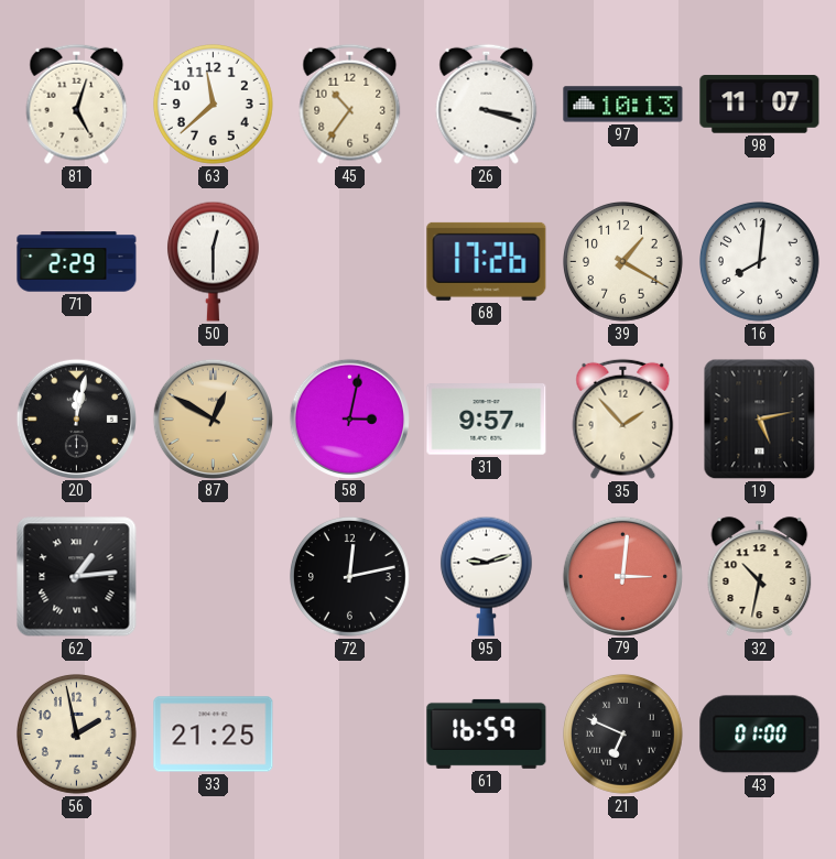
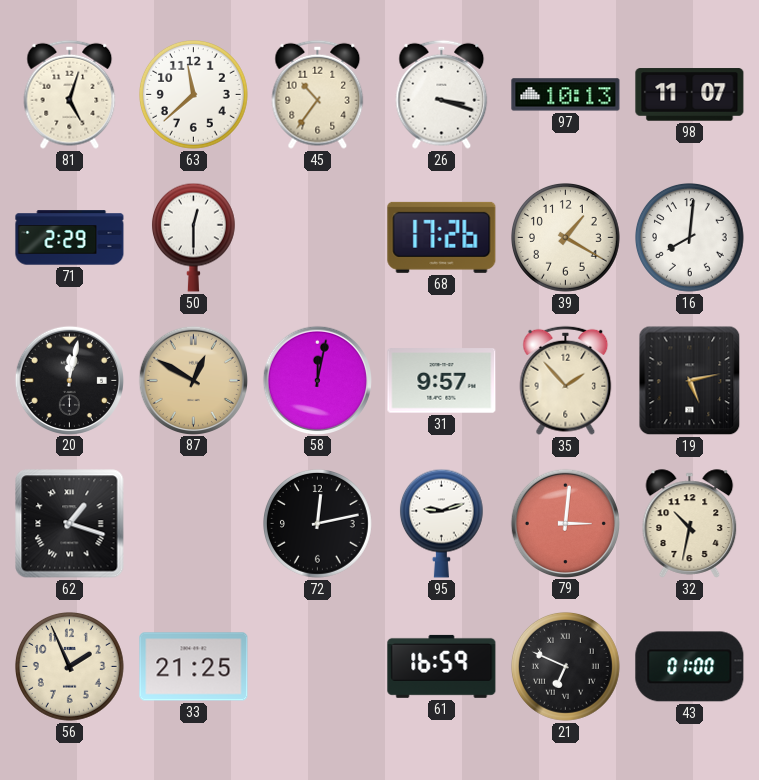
58: 3:02 -> 12:02 (317, 380)
62: 1:14 -> 1:18 (70, 524)
56: 1:58 -> 1:56 (70, 667)
